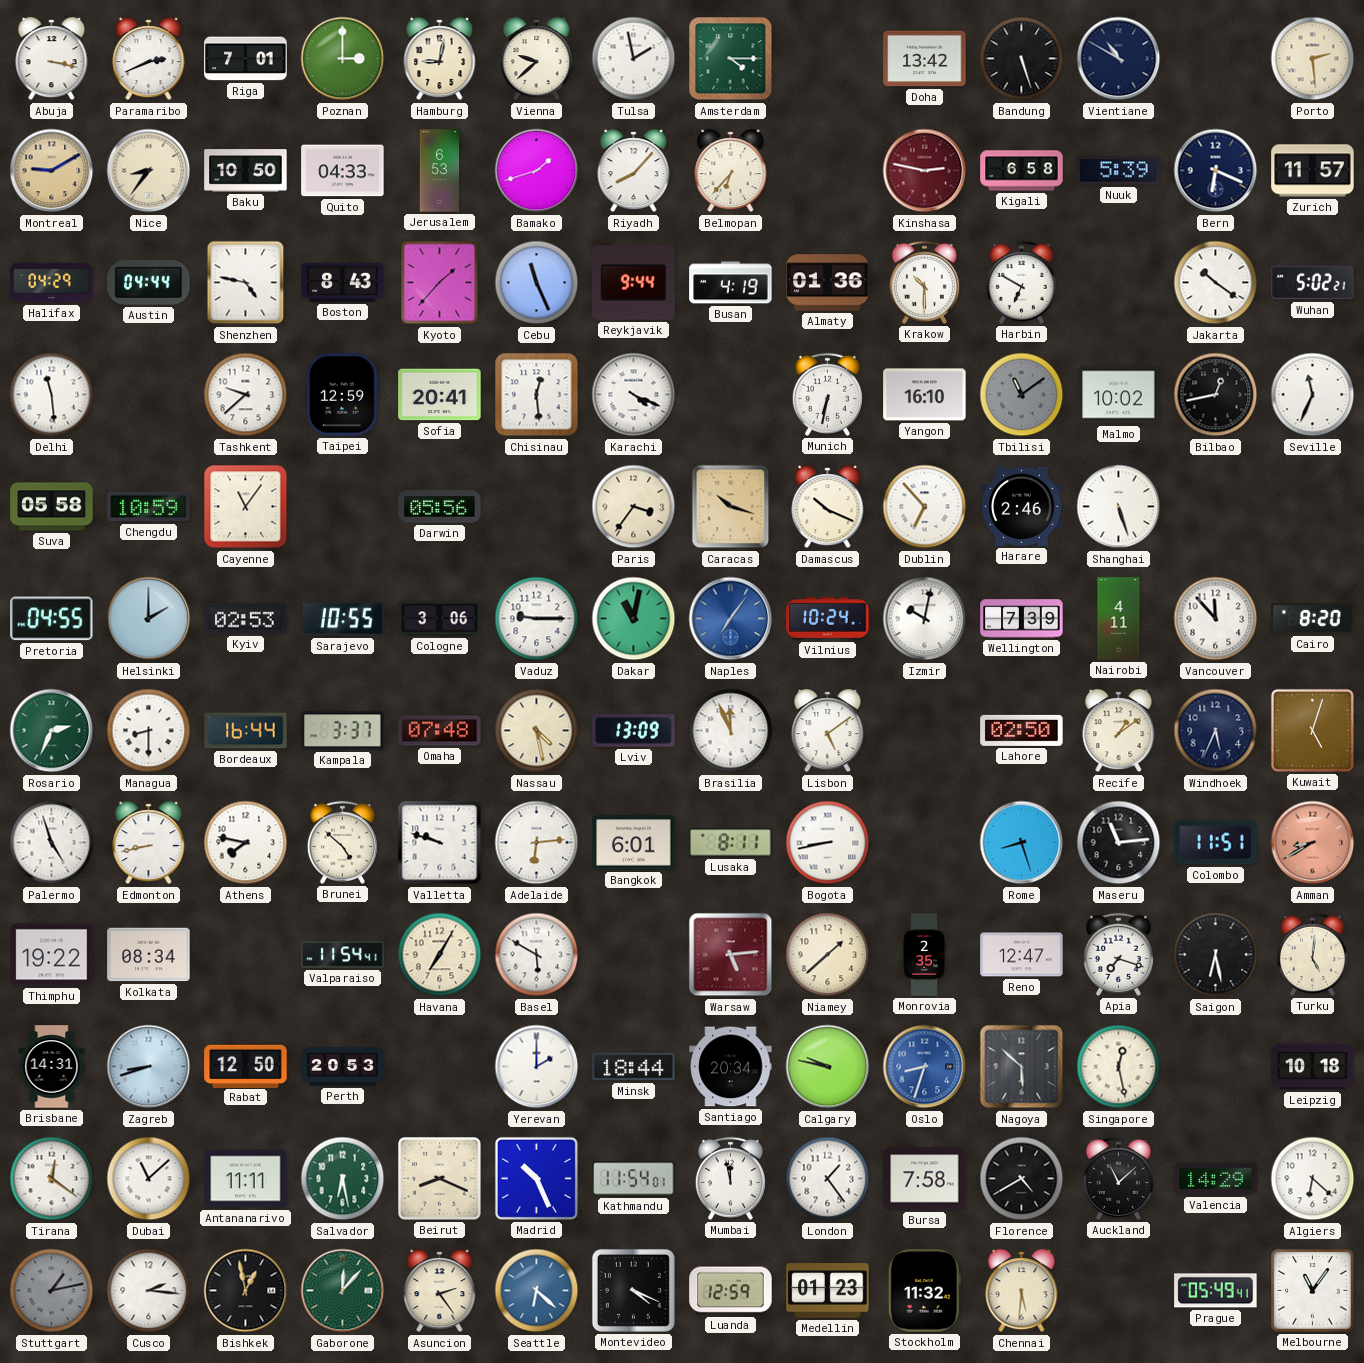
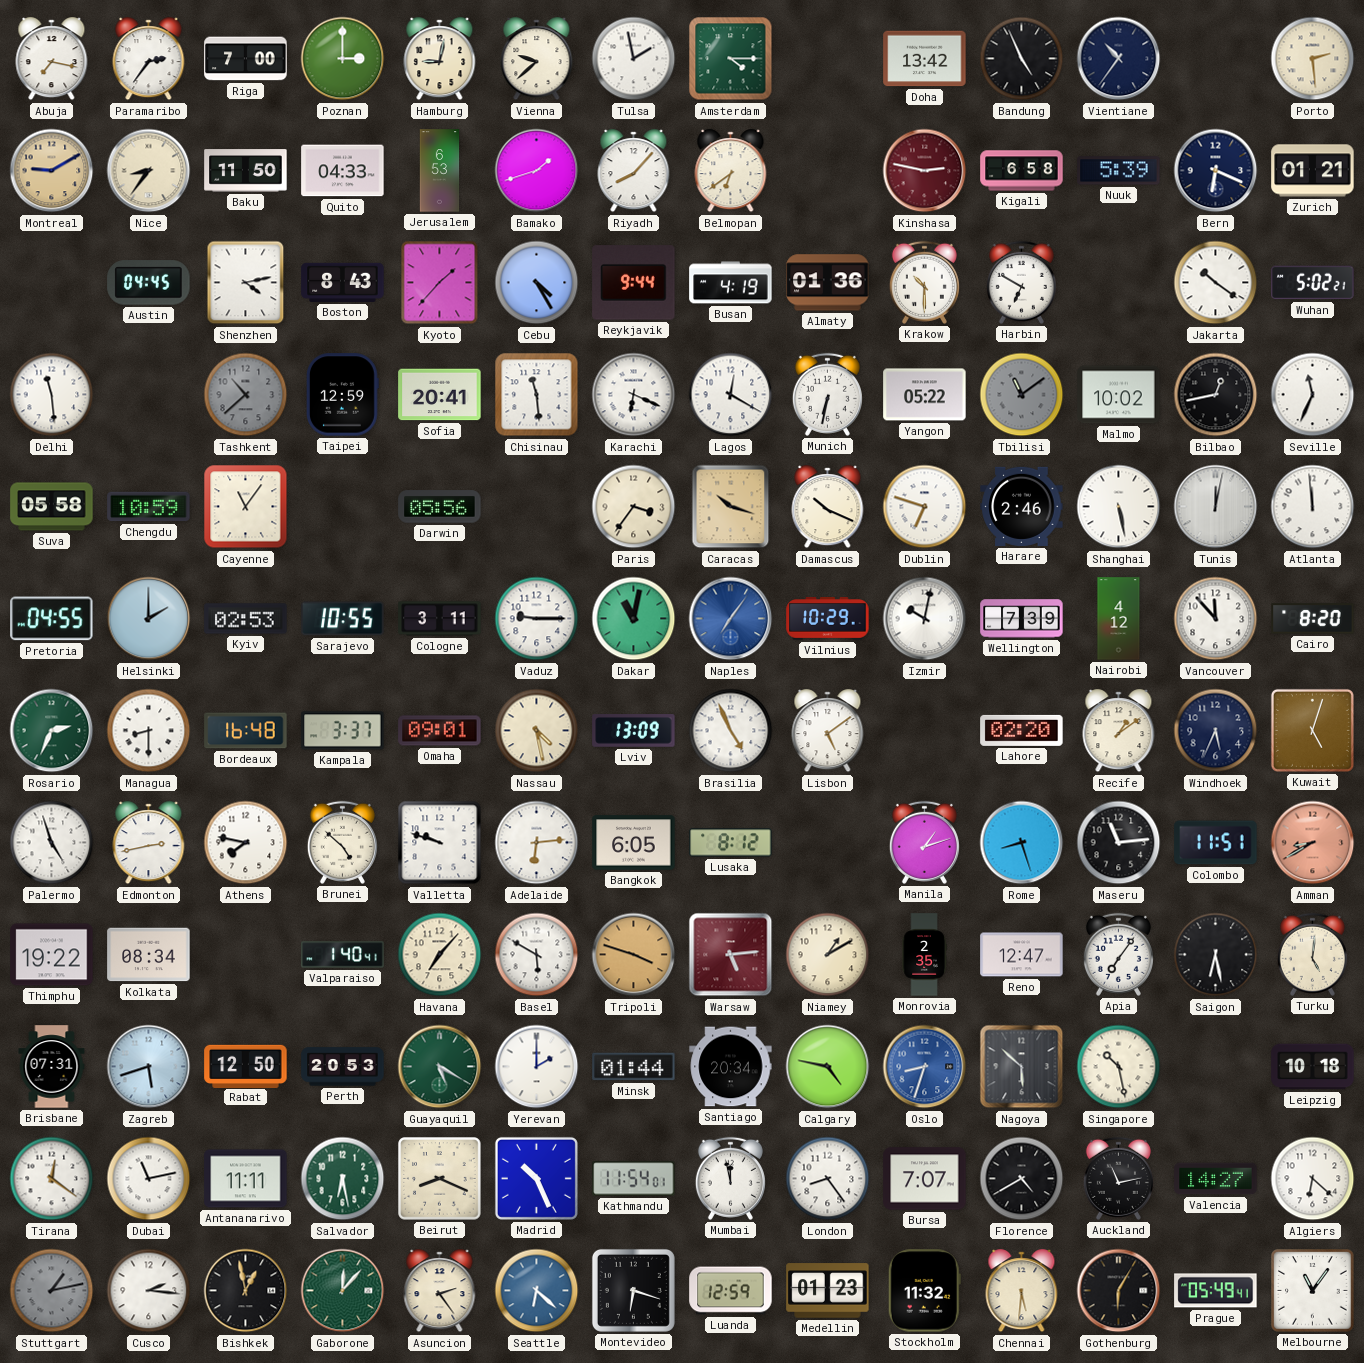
Abuja: 3:17 -> 7:17 (52, 59)
Paramaribo: 2:41 -> 2:36 (149, 59)
Riga: 7:01 -> 7:00 (246, 59)
Bandung: 5:27 -> 4:56 (1022, 59)
Vientiane: 10:50 -> 10:36 (1119, 59)
Baku: 10:50 -> 11:50 (246, 171)
Belmopan: 6:37 -> 6:39 (731, 171)
Zurich: 11:57 -> 01:21 (1313, 171)
Halifax: 04:29 -> none (52, 283)
Austin: 04:44 -> 04:45 (149, 283)
Shenzhen: 4:47 -> 4:13 (246, 283)
Cebu: 11:26 -> 4:25 (537, 283)
Tashkent: 9:38 -> 10:38 (246, 395)
Tashkent dial: white -> grey (246, 395)
Chisinau: 12:29 -> 11:29 (537, 395)
Karachi: 4:19 -> 6:19 (634, 395)
Lagos: none -> 12:20 (731, 395)
Yangon: 16:10 -> 05:22 (925, 395)
Dublin: 6:53 -> 6:48 (925, 507)
Shanghai: 5:27 -> 5:28 (1119, 507)
Tunis: none -> 12:02 (1216, 507)
Atlanta: none -> 11:59 (1313, 507)
Cologne: 3:06 -> 3:11 (440, 619)
Vilnius: 10:24 -> 10:29 (828, 619)
Nairobi: 4:11 -> 4:12 (1119, 619)
Bordeaux: 16:44 -> 16:48 (246, 731)
Omaha: 07:48 -> 09:01 (440, 731)
Brasilia: 11:56 -> 4:56 (731, 731)
Lahore: 02:50 -> 02:20 (1022, 730)
Edmonton: 8:43 -> 2:43 (149, 843)
Bangkok: 6:01 -> 6:05 (634, 843)
Lusaka: 8:11 -> 8:12 (731, 843)
Bogota: 8:43 -> none (828, 843)
Manila: none -> 1:12 (924, 842)
Valparaiso: 11:54 -> 1:40 (343, 955)
Havana: 7:05 -> 7:07 (440, 955)
Tripoli: none -> 3:48 (634, 955)
Niamey: 1:38 -> 1:10 (828, 955)
Apia: 7:18 -> 7:06 (1118, 954)
Brisbane: 14:31 -> 07:31 (52, 1067)
Zagreb: 8:42 -> 5:42 (149, 1067)
Guayaquil: none -> 5:20 (440, 1067)
Minsk: 18:44 -> 01:44 (634, 1067)
Calgary: 9:47 -> 4:47 (828, 1067)
Singapore: 12:28 -> 10:28 (1119, 1067)
Dubai: 11:08 -> 11:13 (149, 1179)
London: 1:24 -> 8:24 (828, 1179)
Bursa: 7:58 -> 7:07 (925, 1179)
Auckland: 11:08 -> 11:13 (1118, 1178)
Valencia: 14:29 -> 14:27 (1216, 1179)
Montevideo: 4:19 -> 6:18 (633, 1290)
Gothenburg: none -> 6:05 (1119, 1291)
